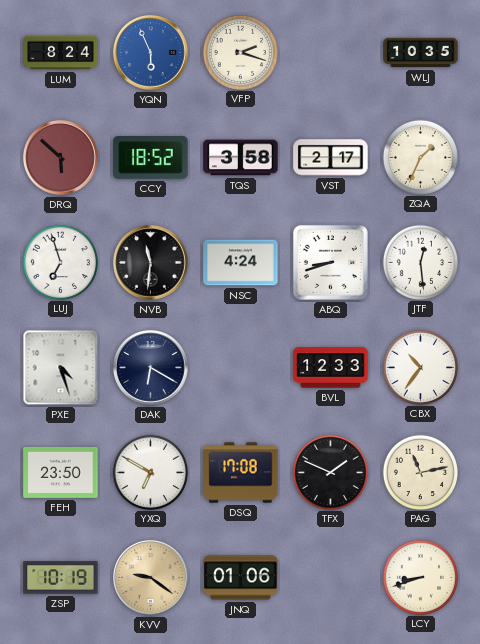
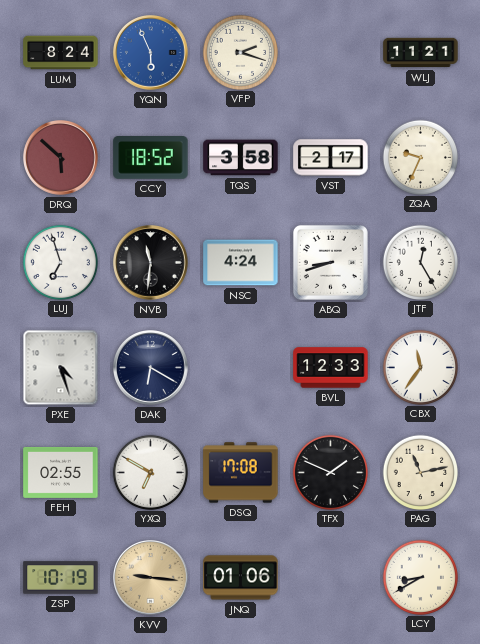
WLJ: 10:35 -> 11:21 (421, 53)
ZQA: 1:34 -> 9:34 (420, 157)
JTF: 12:29 -> 12:25 (420, 262)
CBX: 10:36 -> 11:36 (420, 367)
FEH: 23:50 -> 02:55 (61, 472)
KVV: 9:21 -> 9:16 (151, 578)
LCY: 8:42 -> 8:40 (420, 577)
